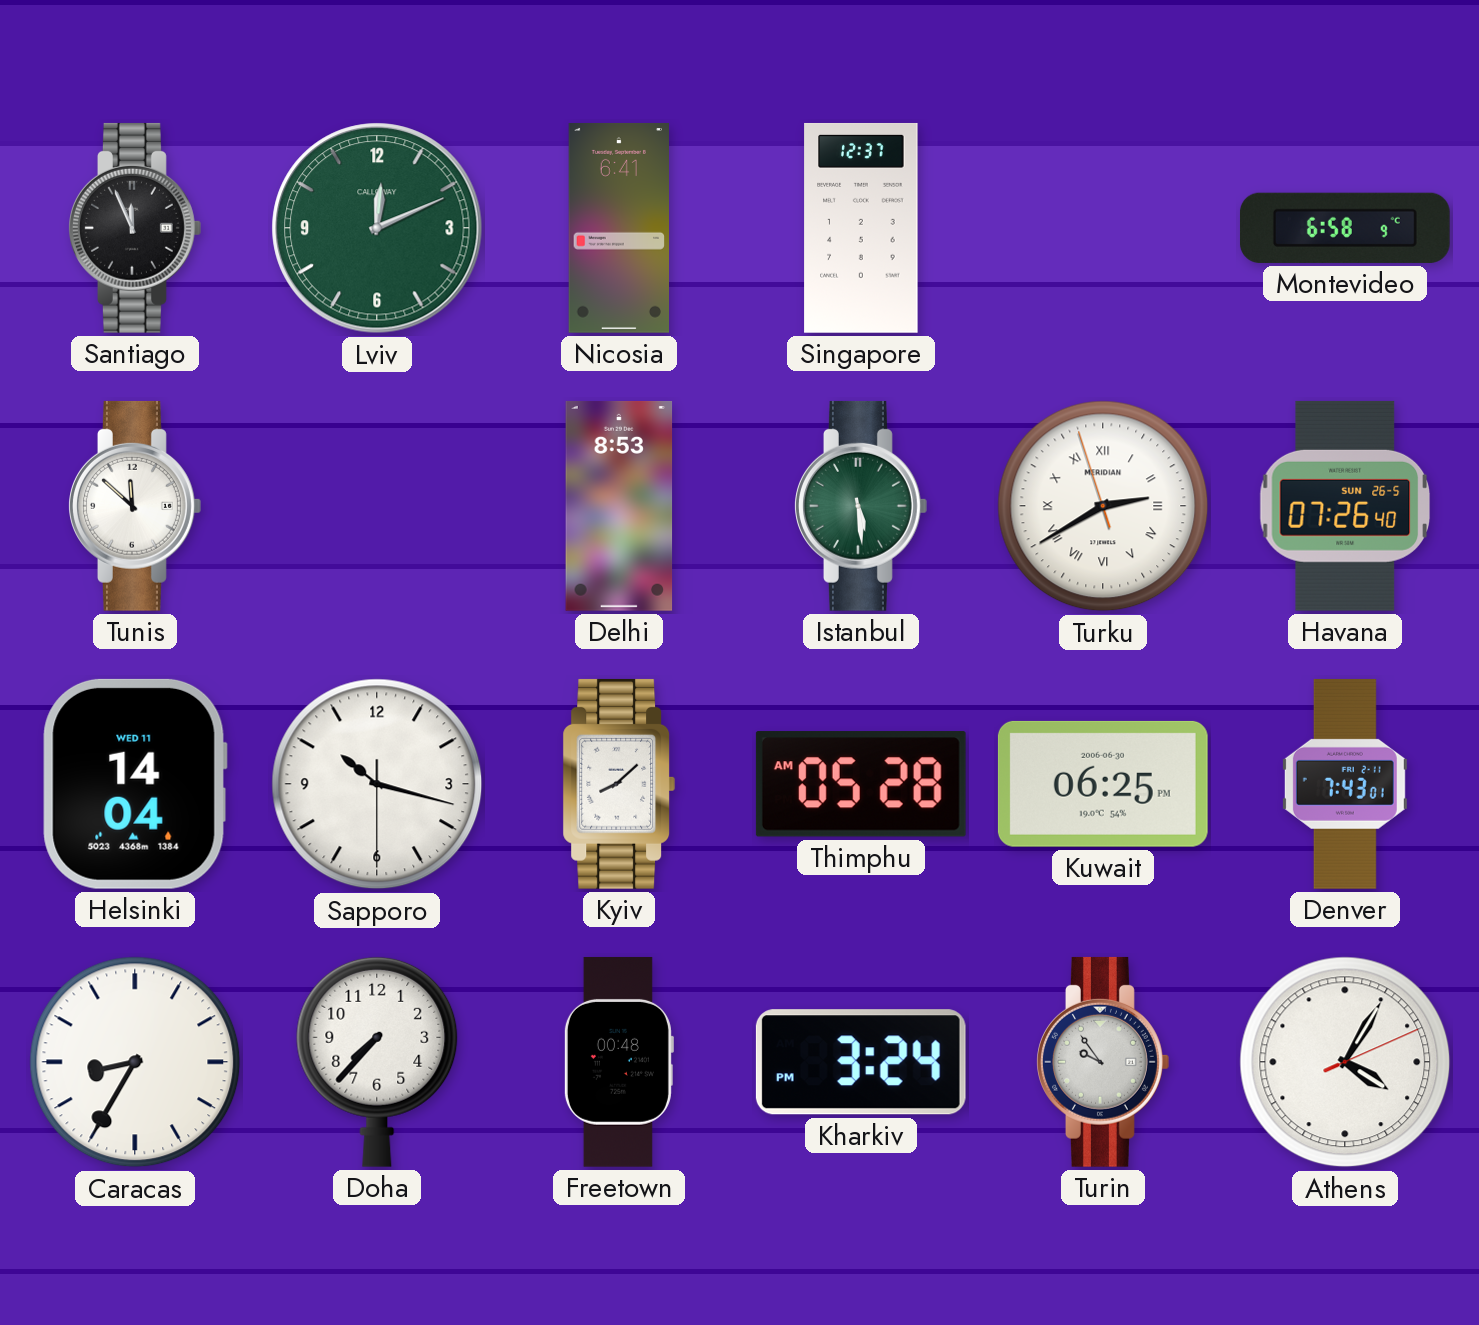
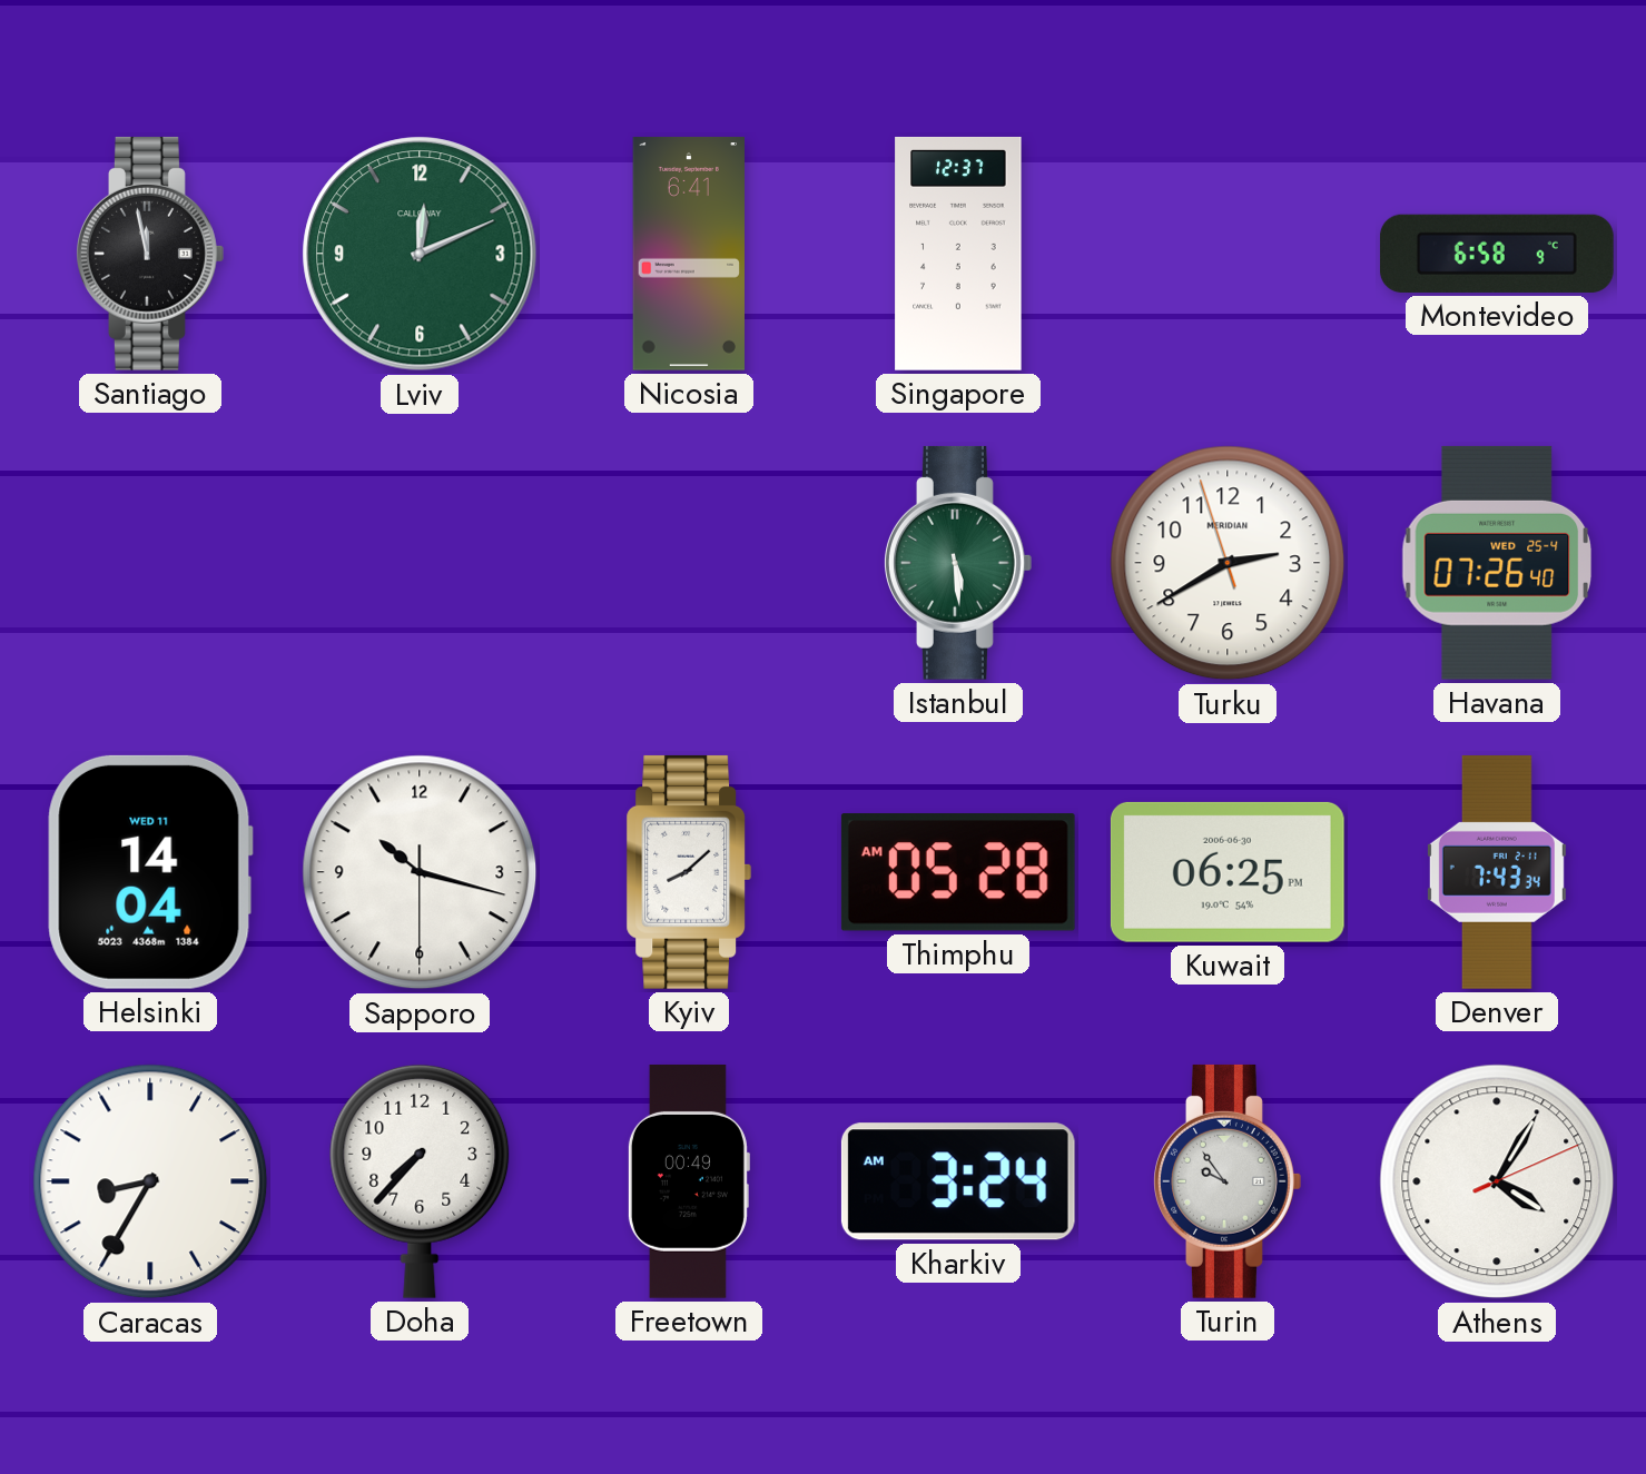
Santiago: 11:56 -> 11:58 (150, 254)
Tunis: 11:52 -> none (135, 506)
Delhi: 8:53 -> none (619, 506)
Turku numerals: Roman -> Arabic (1228, 563)
Havana date: SUN 26-5 -> WED 25-4 (1497, 563)
Denver: 7:43:01 -> 7:43:34 (1497, 872)
Freetown: 00:48 -> 00:49 (688, 1181)
Kharkiv: 3:24 PM -> 3:24 AM (958, 1181)
